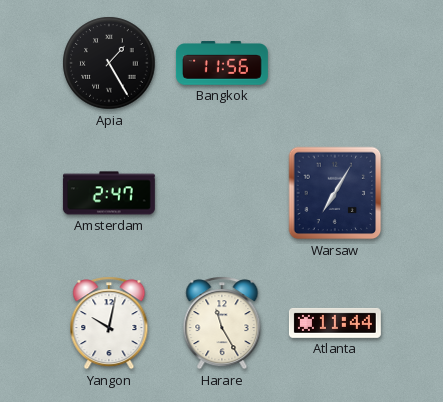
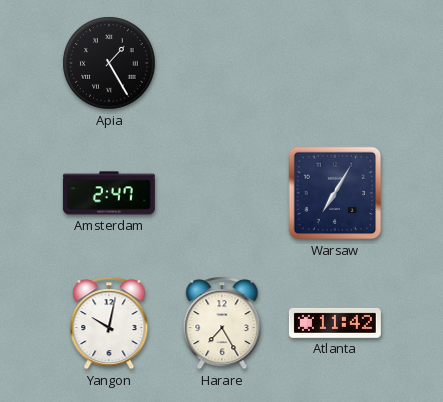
Bangkok: 11:56 -> none (222, 63)
Harare: 11:25 -> 7:25 (222, 323)
Atlanta: 11:44 -> 11:42 (335, 323)
